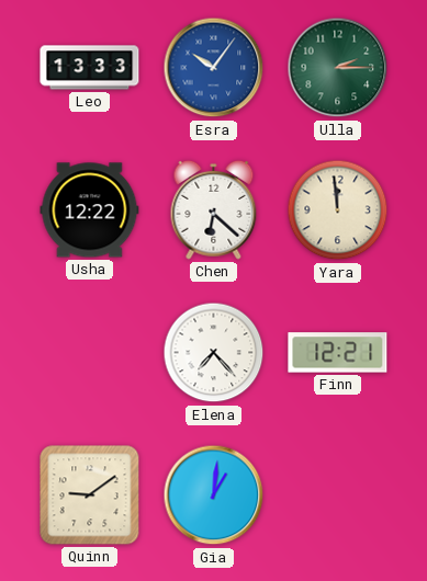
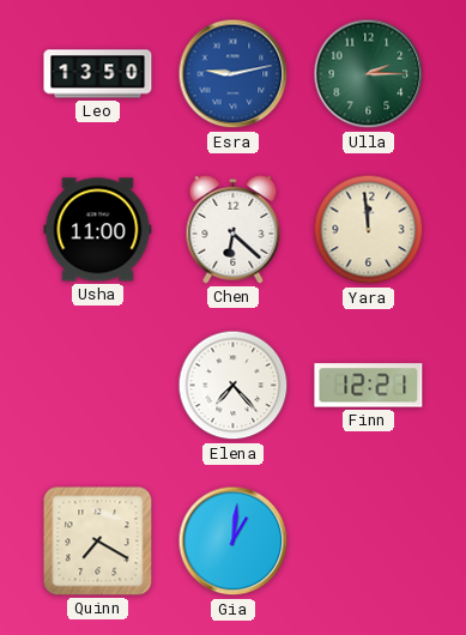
Leo: 13:33 -> 13:50 (98, 74)
Esra: 10:06 -> 9:13 (234, 74)
Usha: 12:22 -> 11:00 (98, 230)
Quinn: 9:09 -> 7:20 (98, 542)
